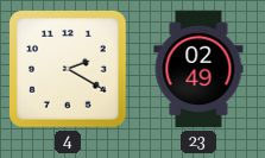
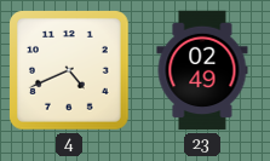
4: 2:20 -> 4:41 (70, 71)
